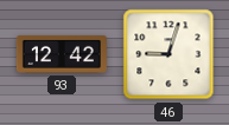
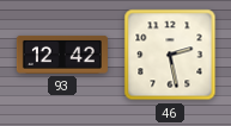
46: 9:03 -> 2:28 (170, 55)
